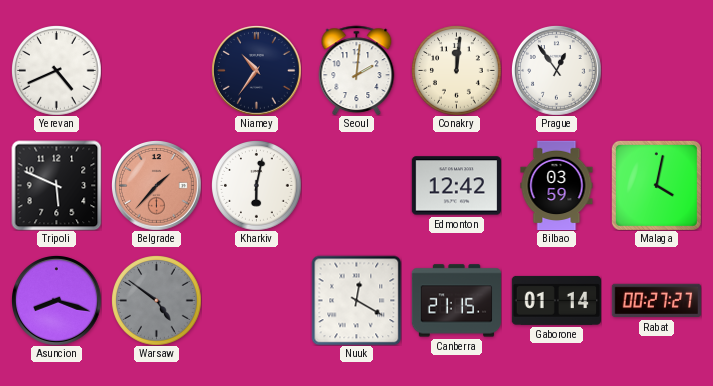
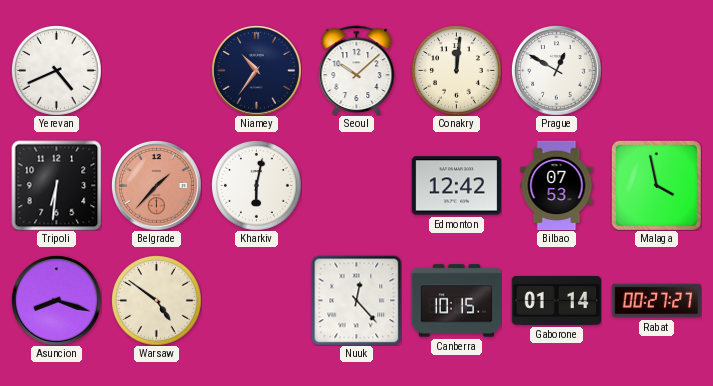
Seoul: 2:01 -> 10:08 (357, 70)
Prague: 12:54 -> 12:50 (557, 71)
Tripoli: 5:49 -> 6:31 (56, 185)
Bilbao: 03:59 -> 07:53 (557, 185)
Malaga: 4:02 -> 3:58 (656, 185)
Warsaw dial: grey -> cream (157, 301)
Nuuk: 12:20 -> 12:23 (356, 300)
Canberra: 21:15 -> 10:15 (456, 301)
